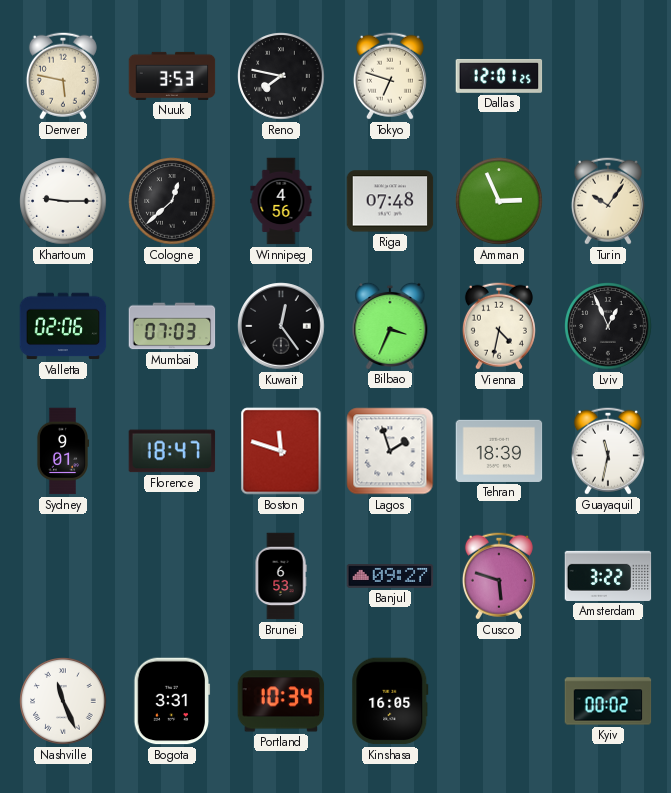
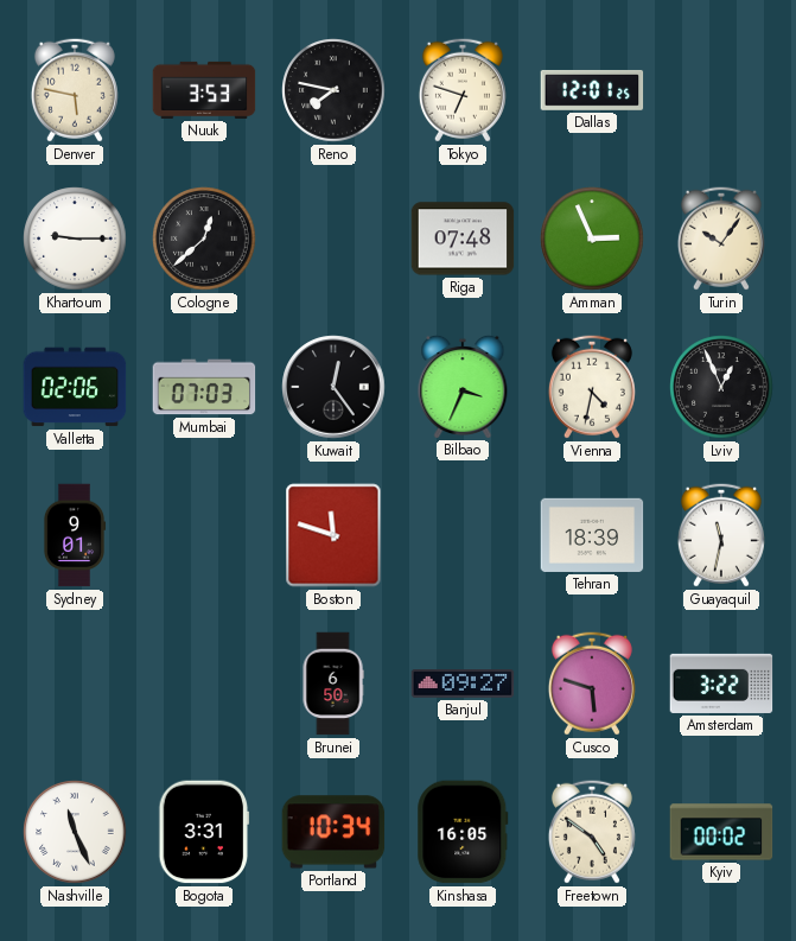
Winnipeg: 4:56 -> none (281, 201)
Florence: 18:47 -> none (172, 451)
Lagos: 1:57 -> none (390, 451)
Brunei: 6:53 -> 6:50 (333, 684)
Freetown: none -> 4:51 (592, 832)
